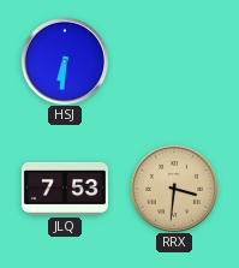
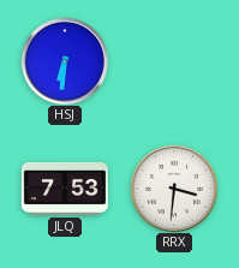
RRX dial: champagne -> white (173, 187)
